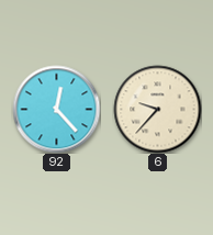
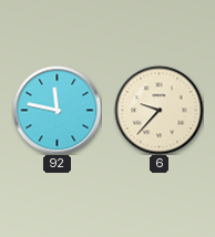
92: 12:23 -> 11:47 (57, 110)
